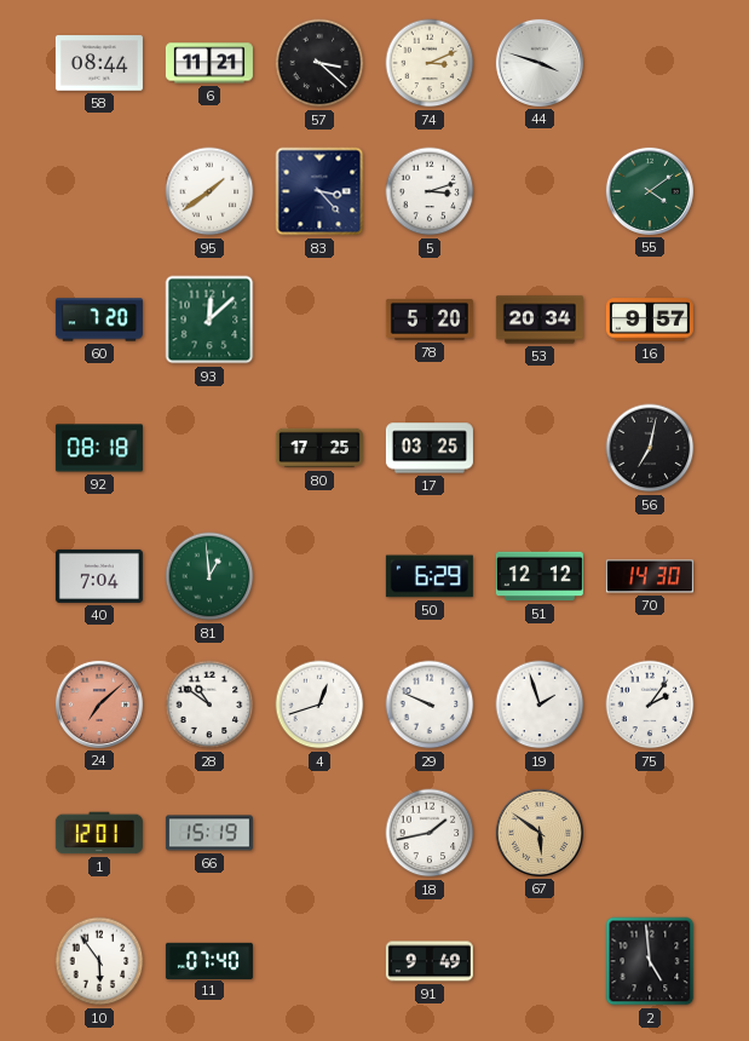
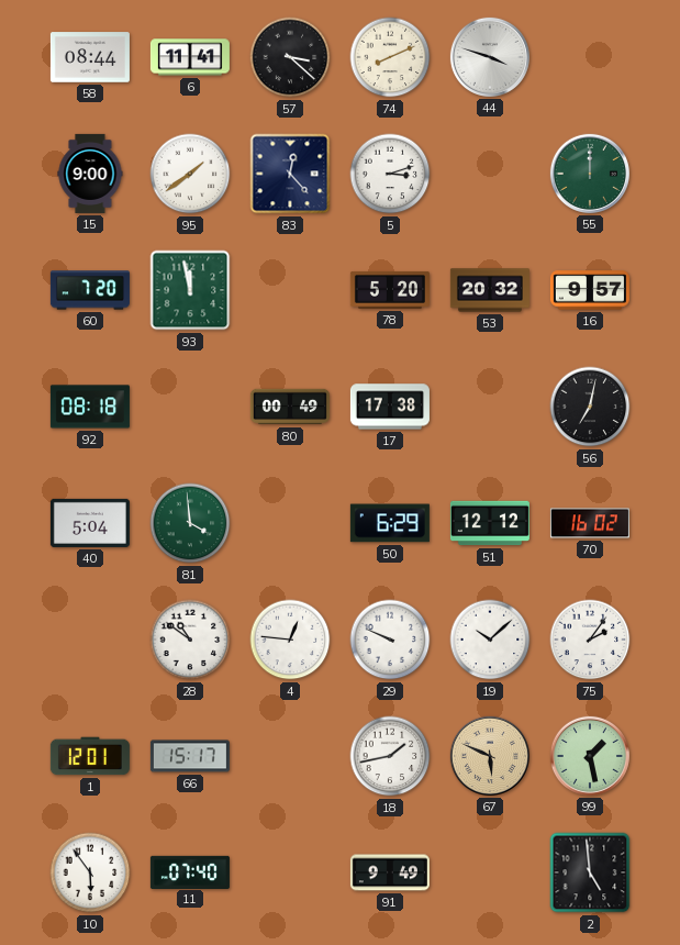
6: 11:21 -> 11:41 (190, 57)
74: 3:11 -> 8:11 (390, 57)
15: none -> 9:00 (90, 174)
83: 3:23 -> 12:23 (290, 174)
55: 4:09 -> 12:00 (590, 174)
93: 12:08 -> 11:58 (190, 290)
53: 20:34 -> 20:32 (490, 290)
80: 17:25 -> 00:49 (290, 407)
17: 03:25 -> 17:38 (390, 407)
40: 7:04 -> 5:04 (90, 523)
81: 12:59 -> 3:59 (190, 523)
70: 14:30 -> 16:02 (590, 523)
24: 7:08 -> none (99, 704)
4: 12:42 -> 12:46 (290, 640)
19: 1:57 -> 10:08 (490, 640)
66: 15:19 -> 15:17 (190, 756)
67: 5:51 -> 5:49 (490, 756)
99: none -> 1:28 (590, 756)
